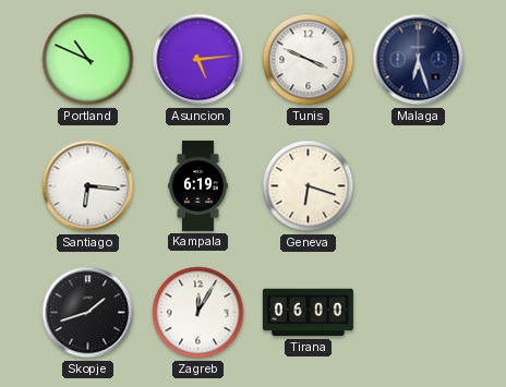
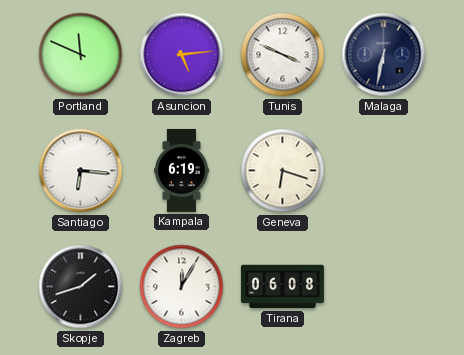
Portland: 10:49 -> 11:49 (81, 55)
Malaga: 6:27 -> 6:32 (384, 55)
Tirana: 06:00 -> 06:08 (282, 287)
